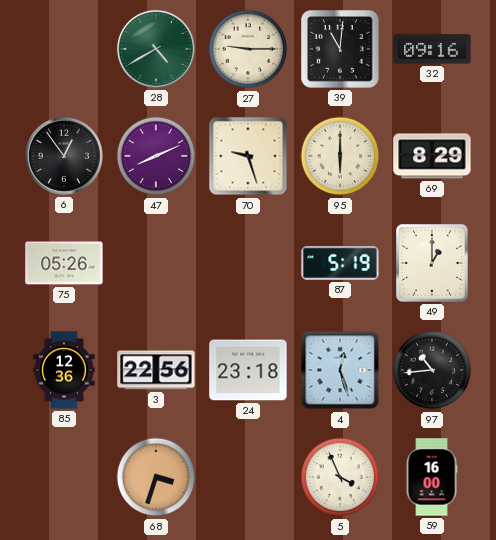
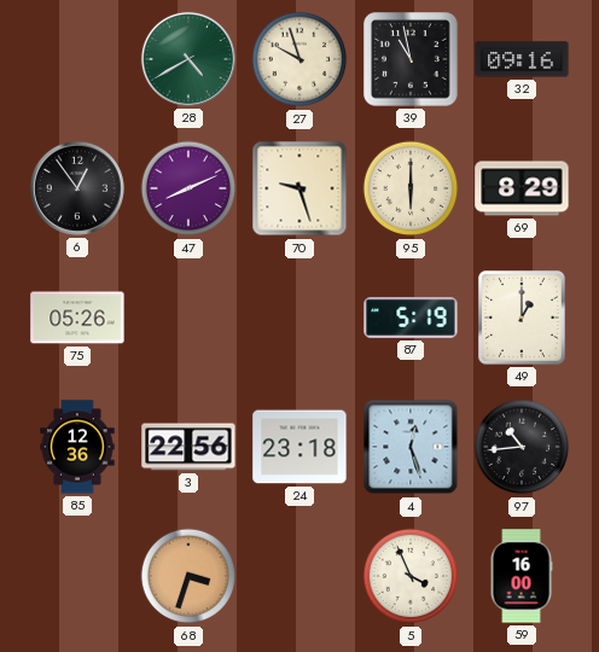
27: 9:15 -> 9:57 (299, 59)
39: 11:01 -> 10:58 (411, 59)
